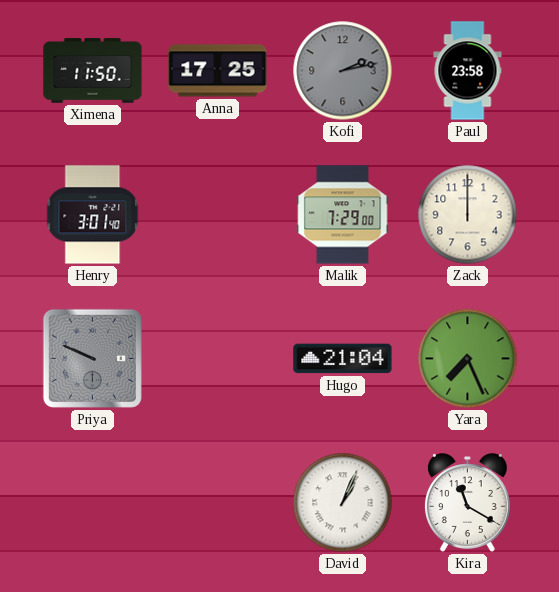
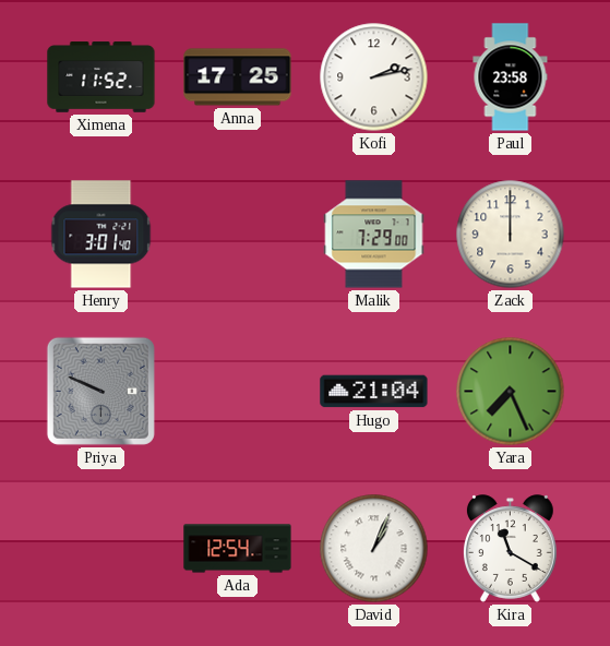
Ximena: 11:50 -> 11:52 (101, 77)
Kofi dial: grey -> white (374, 77)
Ada: none -> 12:54 (238, 549)
